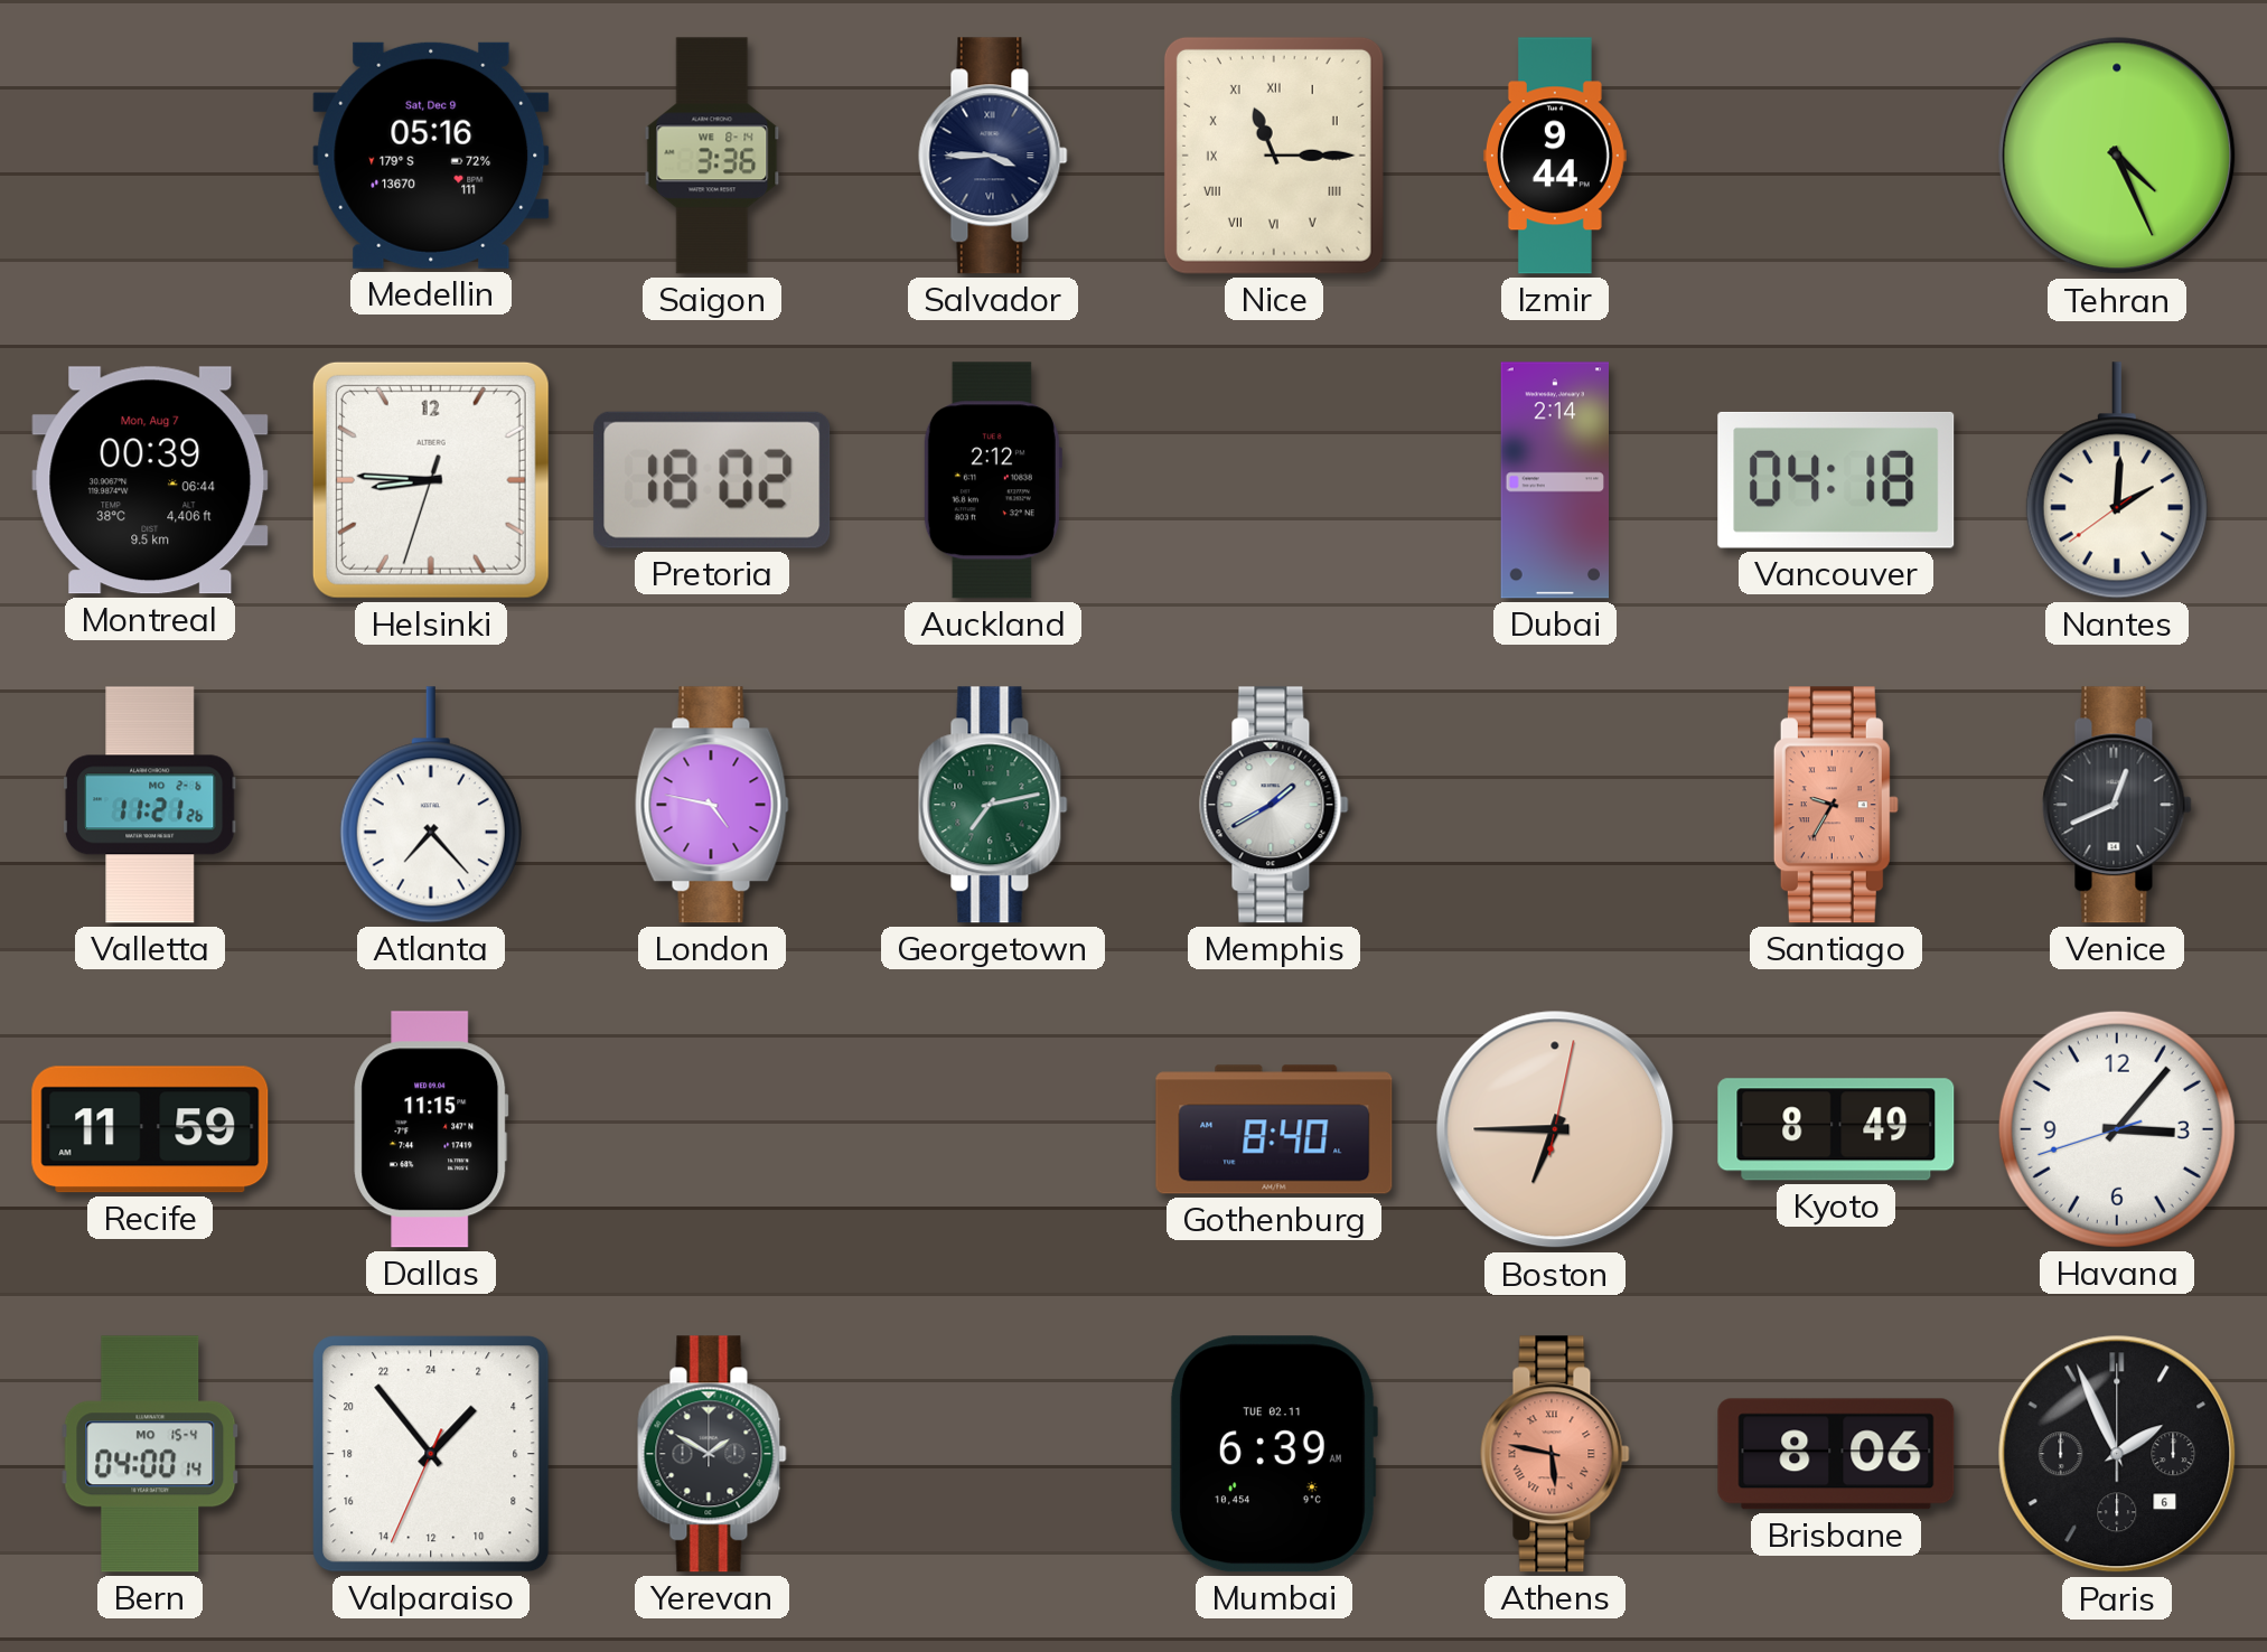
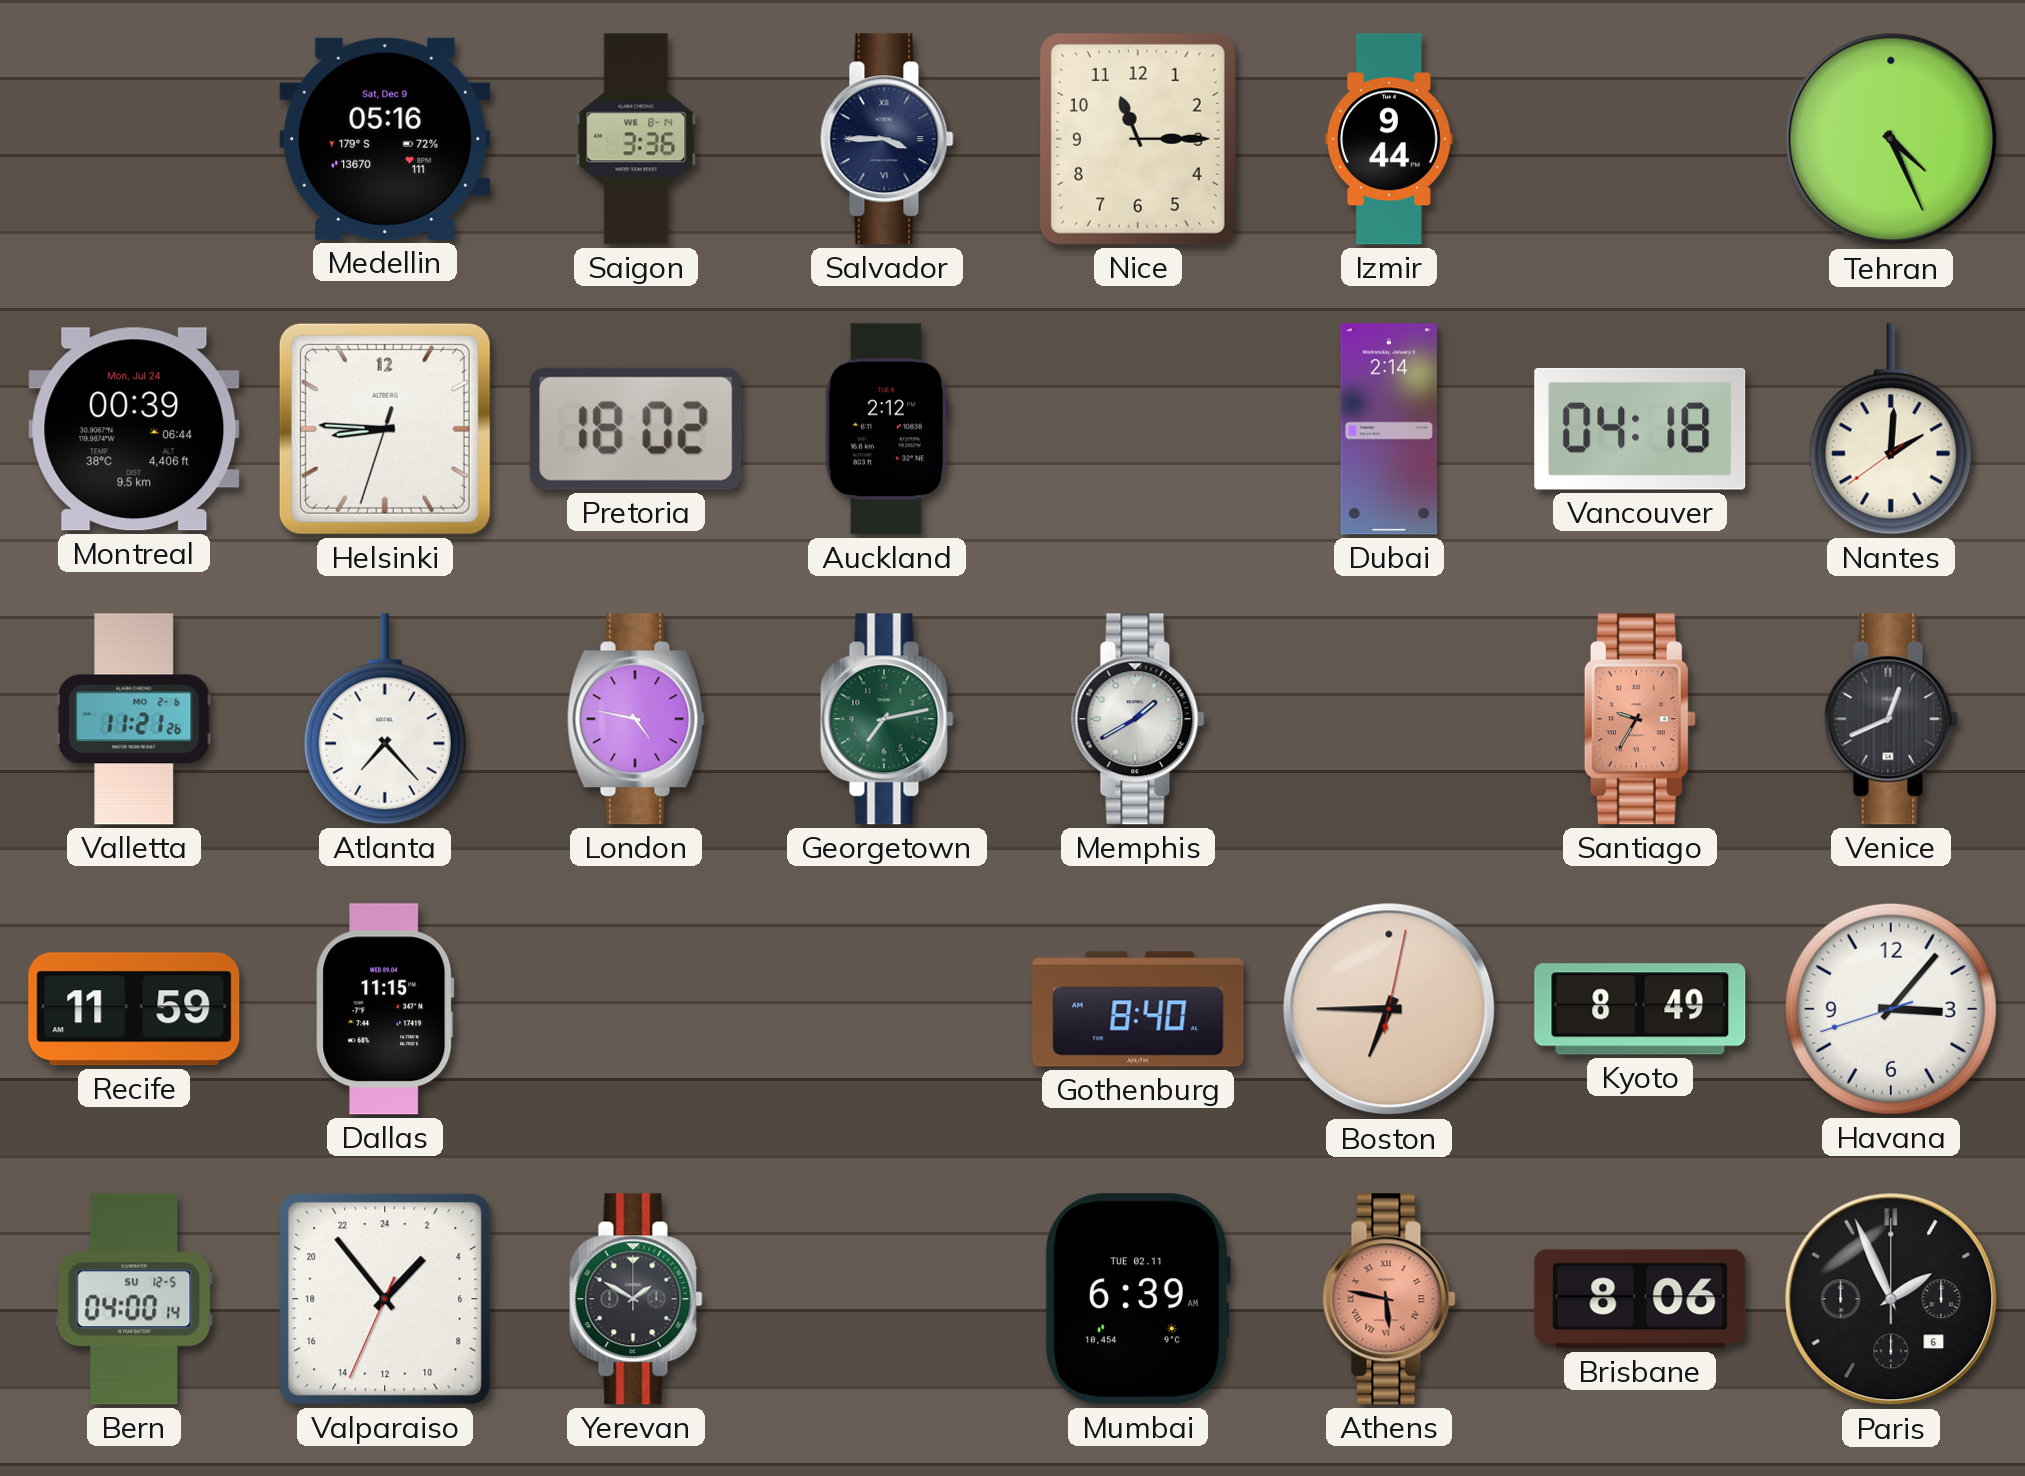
Nice numerals: Roman -> Arabic (1138, 139)
Montreal date: Mon, Aug 7 -> Mon, Jul 24 (134, 429)
Bern date: MO 15-4 -> SU 12-5 (134, 1299)
